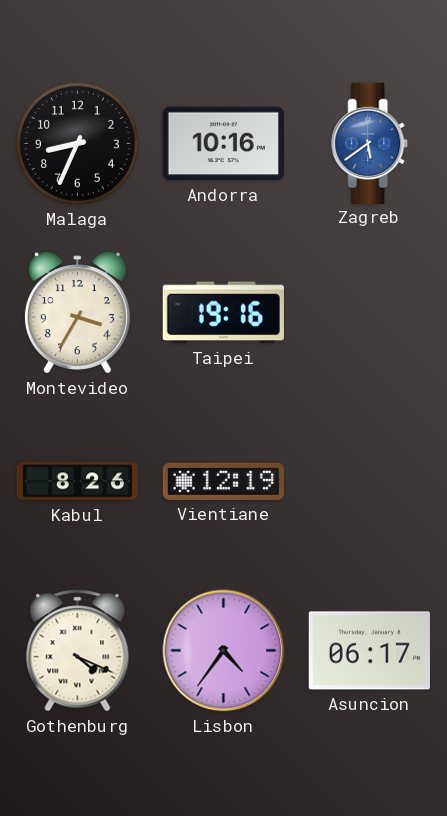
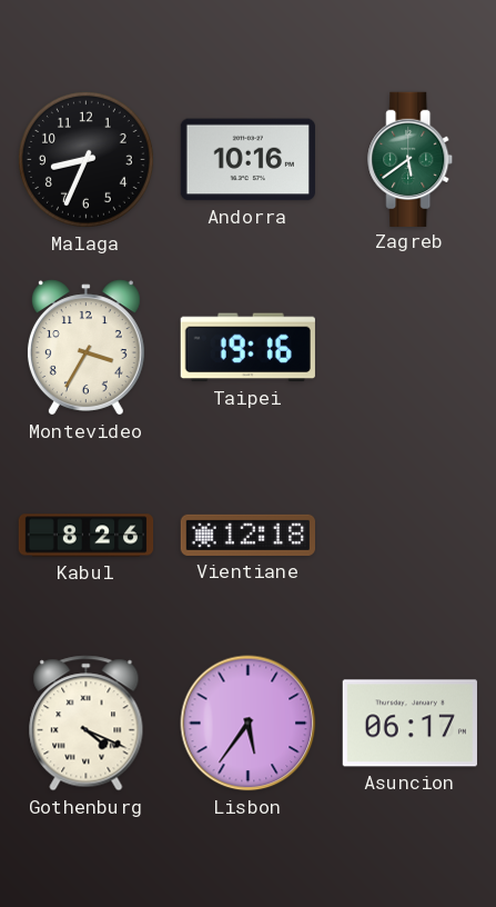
Zagreb dial: blue -> green (411, 159)
Vientiane: 12:19 -> 12:18 (247, 535)
Lisbon: 4:36 -> 5:36 (249, 724)
